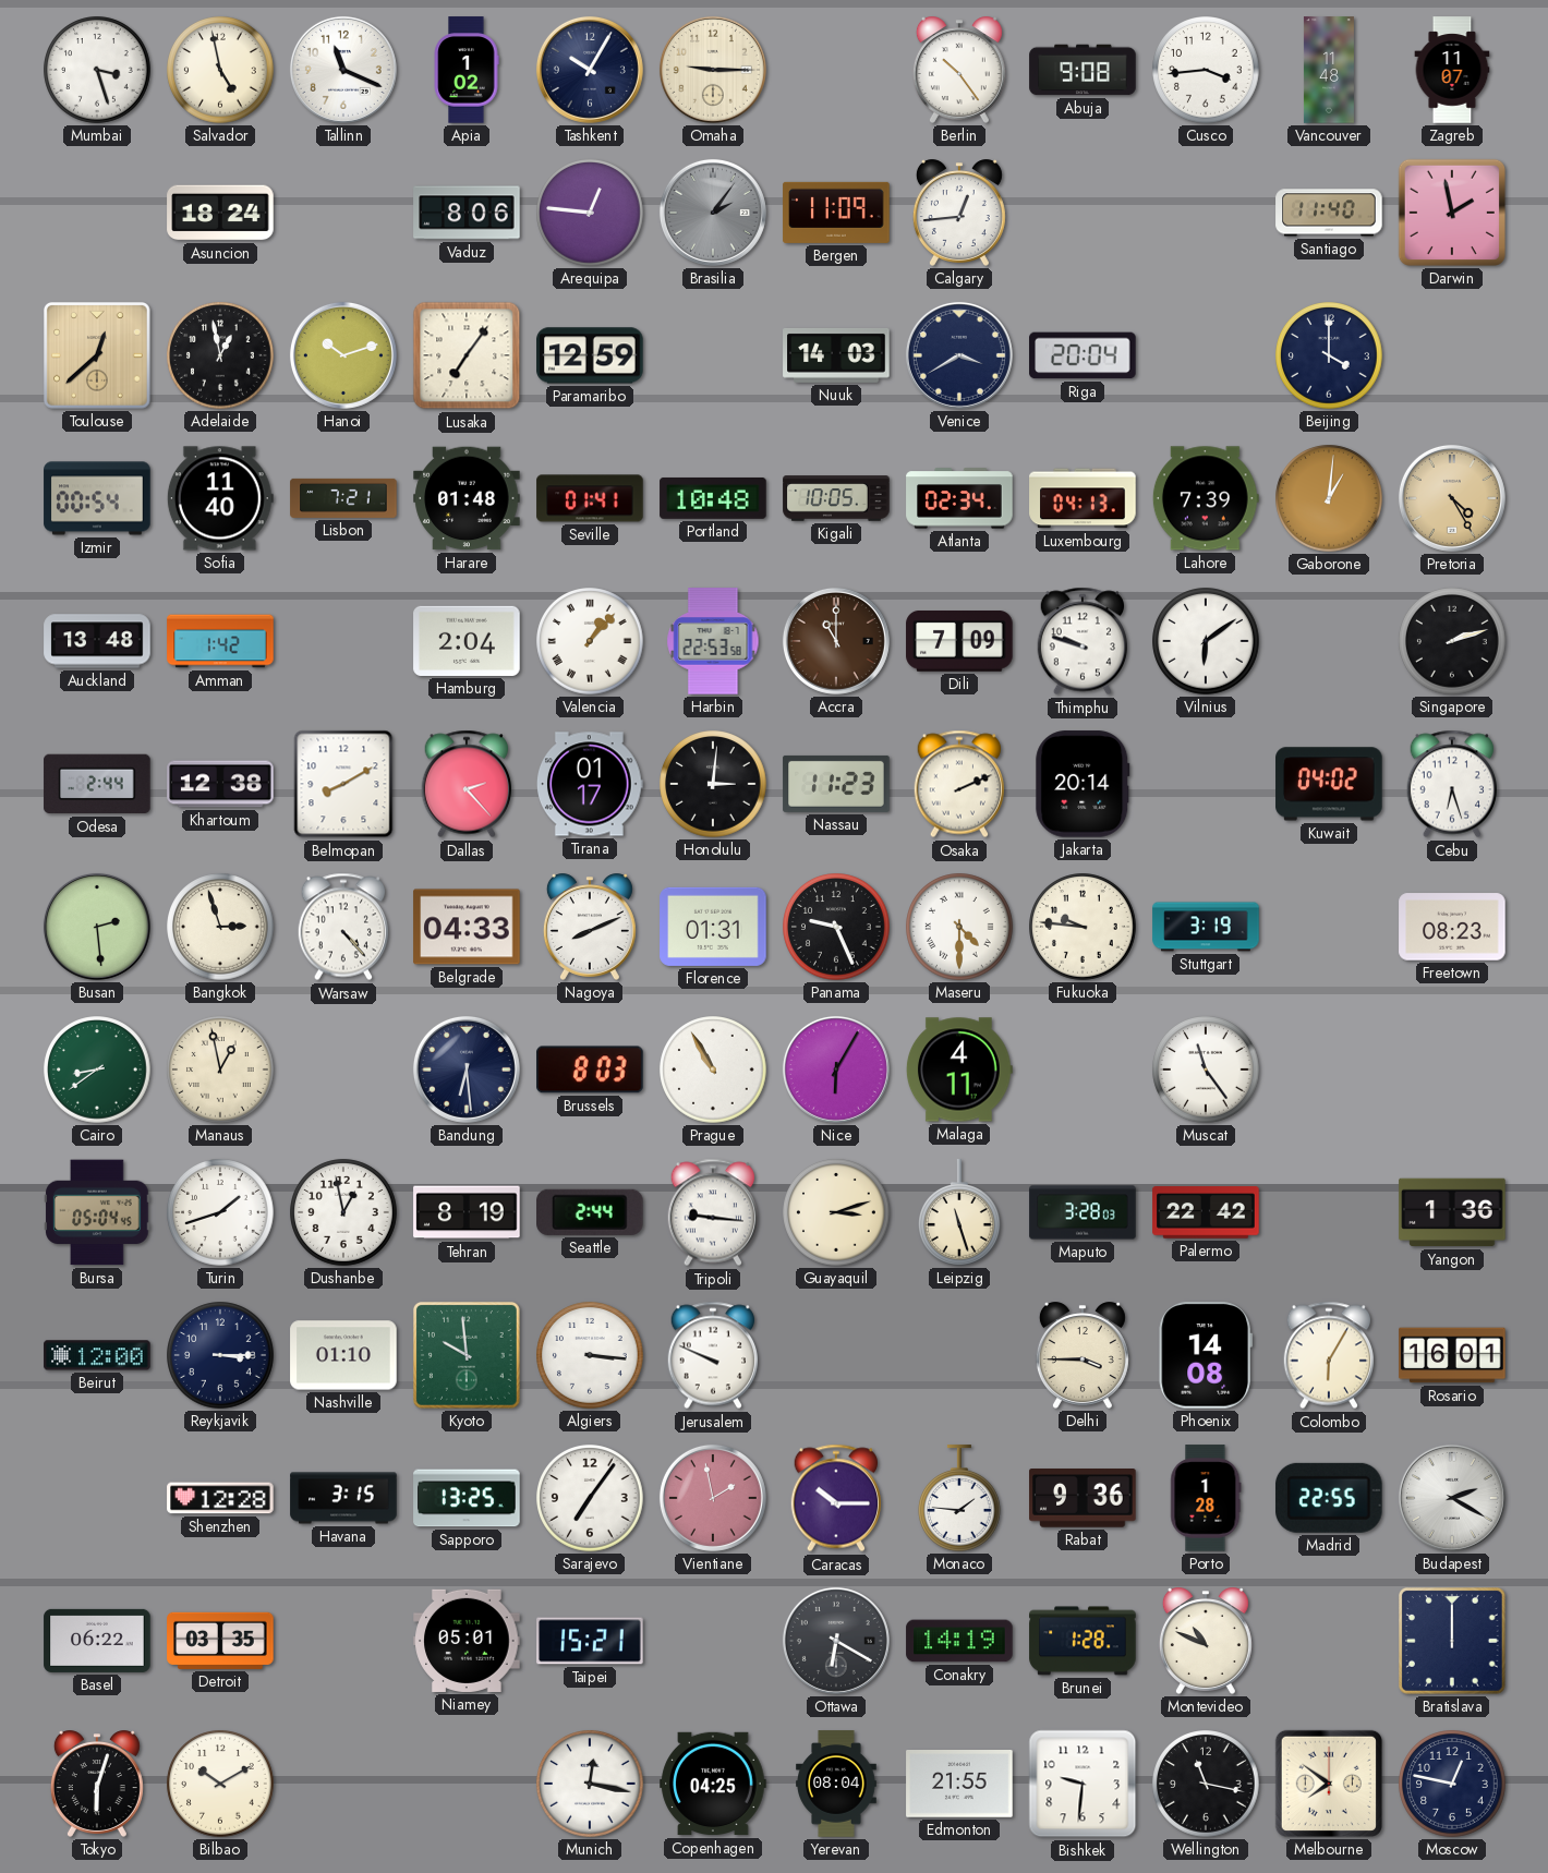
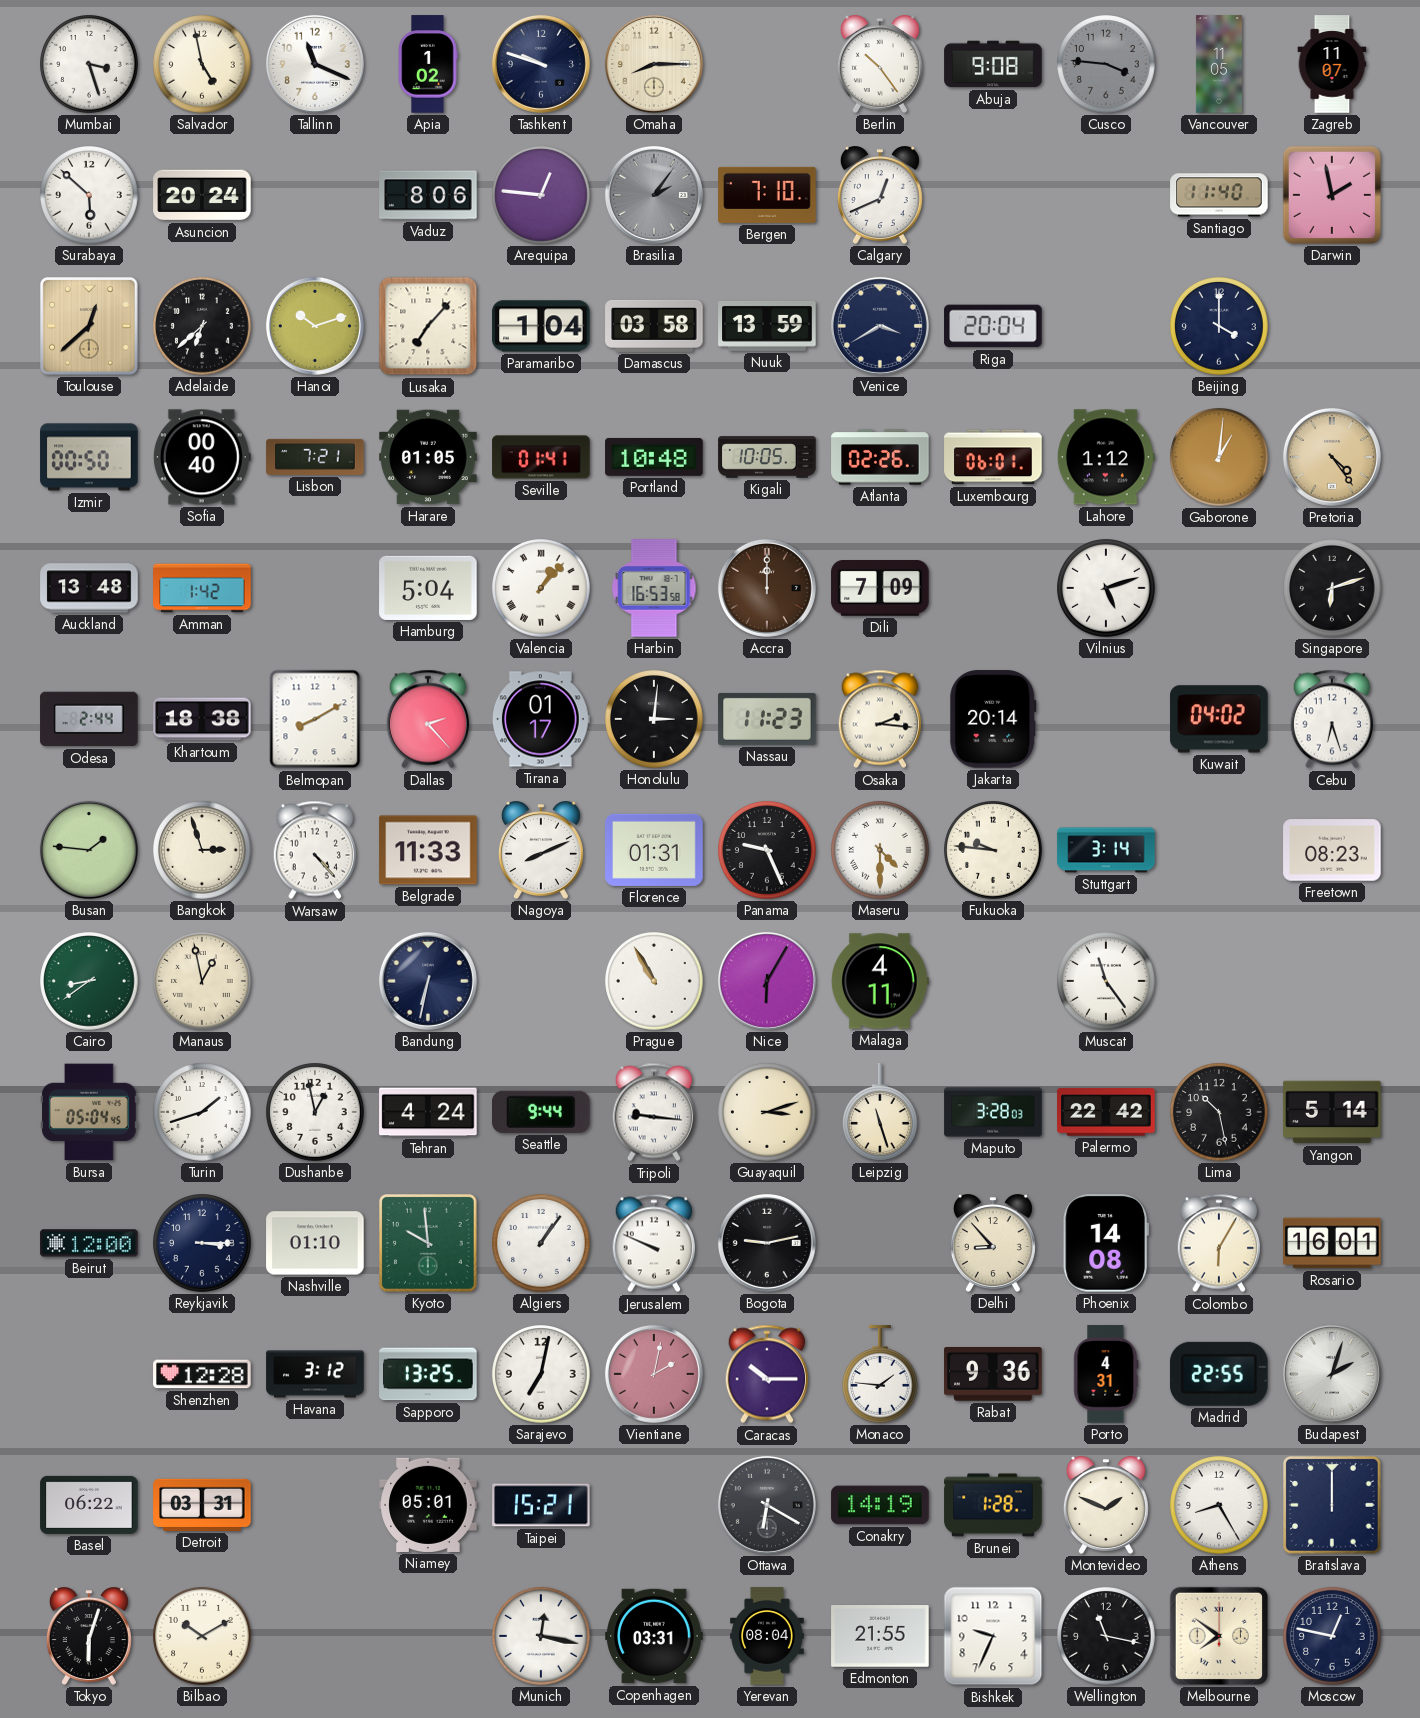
Tashkent: 10:05 -> 9:48 (541, 64)
Omaha: 9:15 -> 8:15 (654, 64)
Cusco: 3:44 -> 3:46 (1106, 64)
Cusco dial: white -> grey (1106, 64)
Vancouver: 11:48 -> 11:05 (1219, 64)
Surabaya: none -> 5:52 (89, 195)
Asuncion: 18:24 -> 20:24 (202, 195)
Bergen: 11:09 -> 7:10 (767, 195)
Calgary: 12:44 -> 12:41 (880, 195)
Adelaide: 12:58 -> 6:38 (202, 326)
Lusaka: 7:06 -> 7:07 (428, 326)
Paramaribo: 12:59 -> 1:04 (541, 326)
Damascus: none -> 03:58 (654, 326)
Nuuk: 14:03 -> 13:59 (767, 326)
Izmir: 00:54 -> 00:50 (89, 457)
Sofia: 11:40 -> 00:40 (202, 457)
Harare: 01:48 -> 01:05 (428, 457)
Atlanta: 02:34 -> 02:26 (880, 457)
Luxembourg: 04:13 -> 06:01 (993, 457)
Lahore: 7:39 -> 1:12 (1106, 457)
Pretoria: 4:25 -> 4:24 (1332, 457)
Hamburg: 2:04 -> 5:04 (428, 588)
Harbin: 22:53 -> 16:53 (654, 588)
Accra: 11:00 -> 12:00 (767, 588)
Thimphu: 9:48 -> none (1081, 641)
Vilnius: 6:09 -> 5:12 (1106, 588)
Singapore: 2:12 -> 6:12 (1332, 588)
Khartoum: 12:38 -> 18:38 (202, 719)
Osaka: 2:11 -> 2:16 (879, 719)
Busan: 2:29 -> 1:46 (89, 850)
Belgrade: 04:33 -> 11:33 (428, 850)
Stuttgart: 3:19 -> 3:14 (1106, 850)
Bandung: 6:29 -> 6:32 (428, 981)
Brussels: 8:03 -> none (590, 1070)
Tehran: 8:19 -> 4:24 (428, 1112)
Seattle: 2:44 -> 9:44 (542, 1112)
Lima: none -> 10:28 (1219, 1112)
Yangon: 1:36 -> 5:14 (1332, 1112)
Algiers: 3:16 -> 1:06 (541, 1243)
Bogota: none -> 9:13 (767, 1243)
Delhi: 3:45 -> 8:53 (993, 1243)
Havana: 3:15 -> 3:12 (315, 1374)
Sarajevo: 7:06 -> 7:02 (541, 1374)
Vientiane: 1:58 -> 2:02 (654, 1374)
Porto: 1:28 -> 4:31 (1106, 1374)
Budapest: 2:20 -> 2:03 (1332, 1374)
Detroit: 03:35 -> 03:31 (202, 1505)
Montevideo: 10:49 -> 1:49 (1106, 1505)
Athens: none -> 8:25 (1219, 1505)
Copenhagen: 04:25 -> 03:31 (654, 1636)
Bishkek: 9:31 -> 9:34 (993, 1636)
